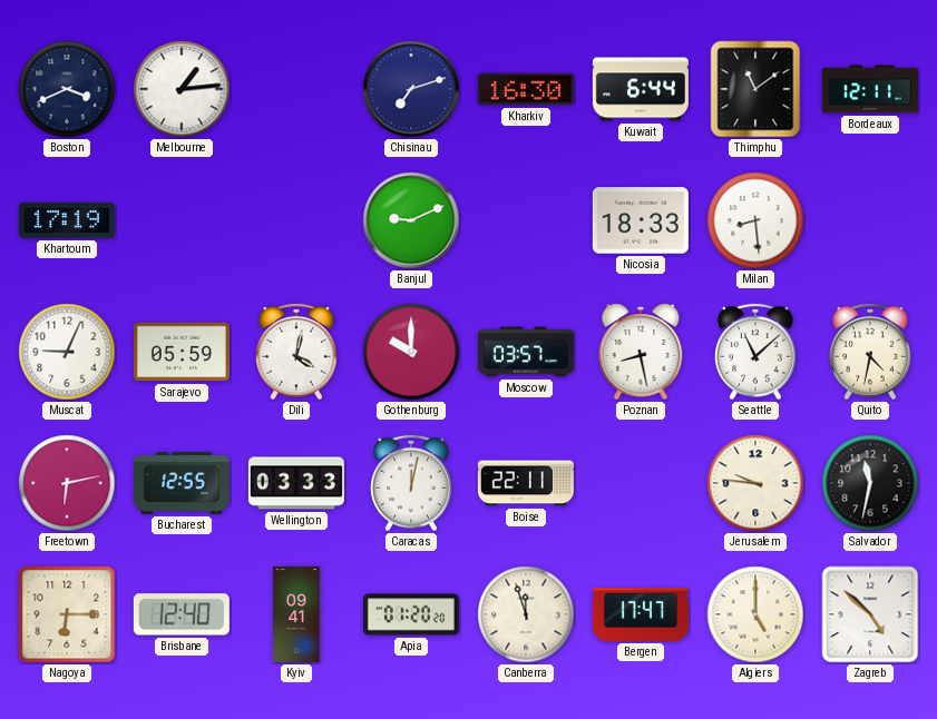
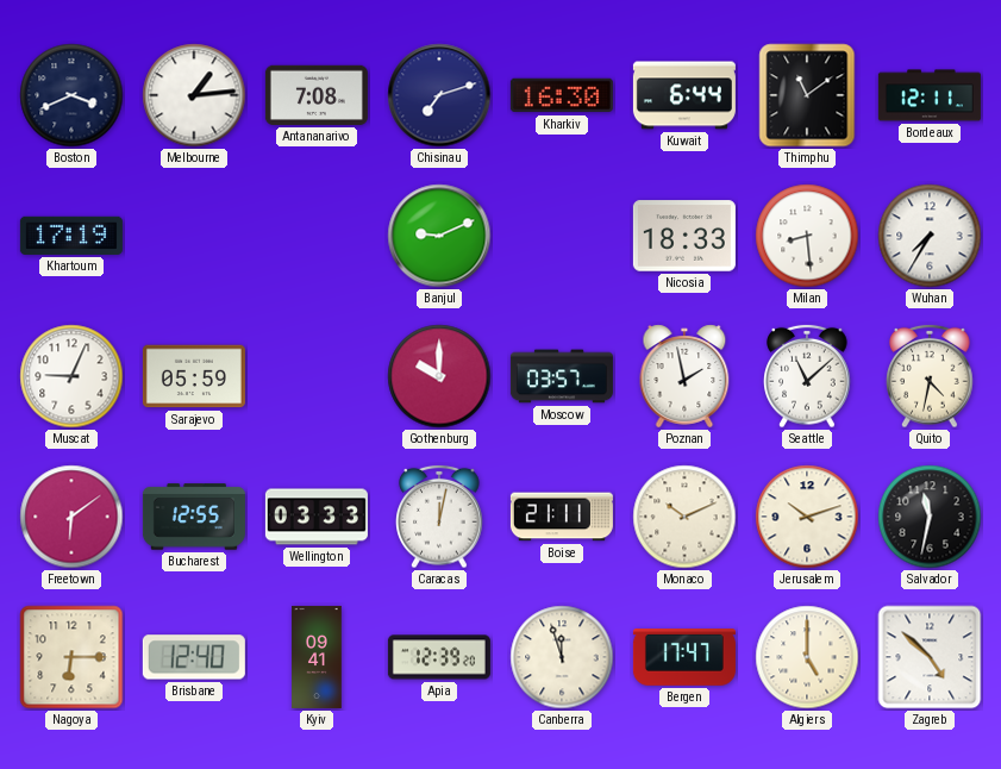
Antananarivo: none -> 7:08 (317, 95)
Wuhan: none -> 7:35 (930, 236)
Dili: 4:02 -> none (296, 352)
Poznan: 8:28 -> 1:58 (684, 376)
Freetown: 6:13 -> 6:09 (71, 517)
Boise: 22:11 -> 21:11 (562, 517)
Monaco: none -> 10:11 (684, 517)
Jerusalem: 9:46 -> 10:12 (807, 517)
Apia: 01:20 -> 12:39 (439, 657)
